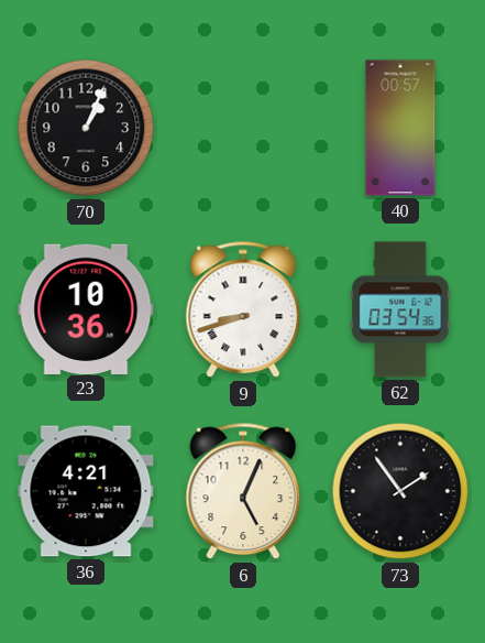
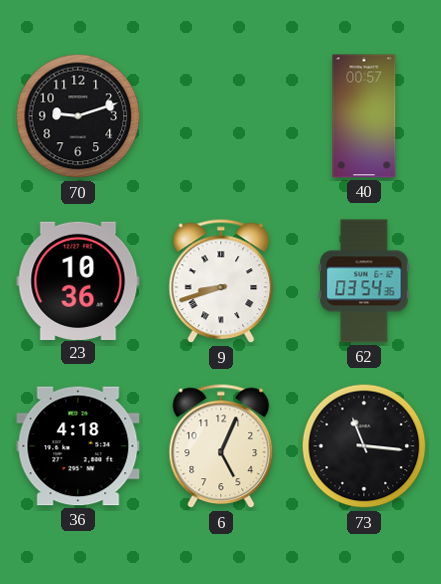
70: 1:04 -> 9:12 (78, 116)
36: 4:21 -> 4:18 (78, 446)
73: 1:54 -> 11:16 (364, 446)
